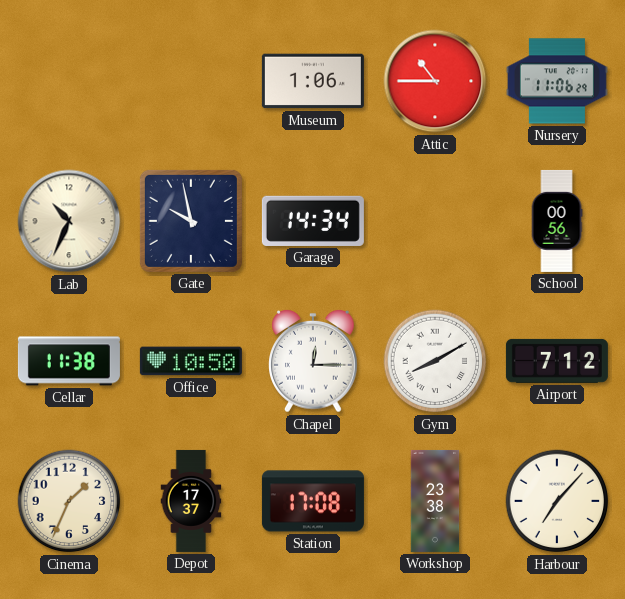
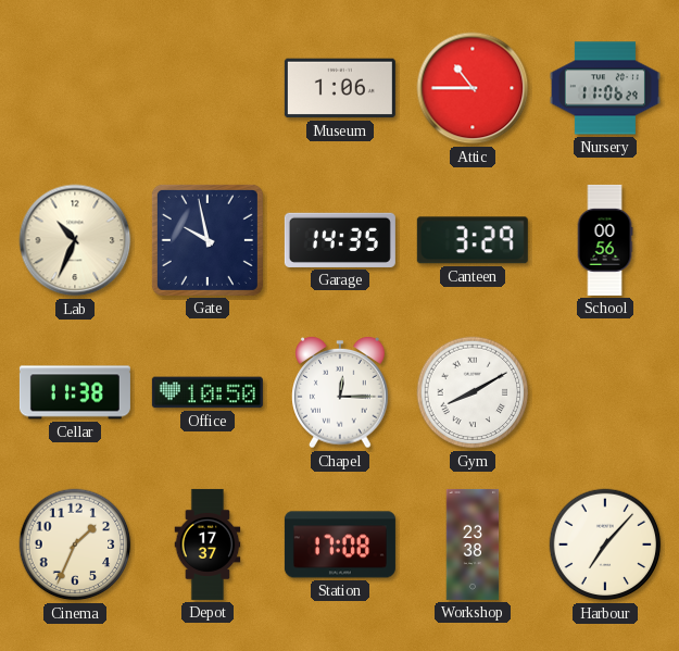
Garage: 14:34 -> 14:35 (340, 240)
Canteen: none -> 3:29 (473, 240)
Airport: 7:12 -> none (557, 361)
